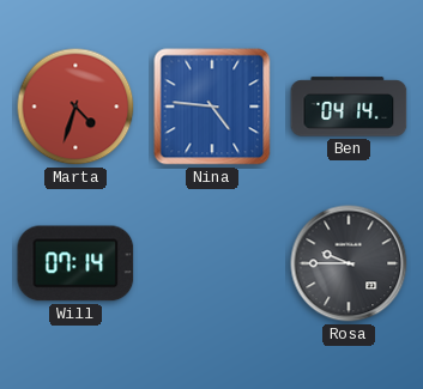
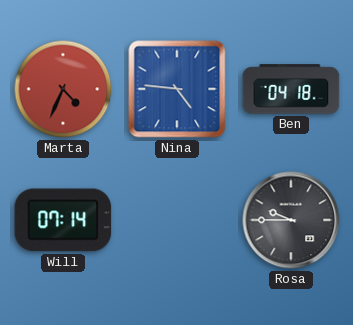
Marta: 4:33 -> 4:34 (63, 89)
Ben: 04:14 -> 04:18 (291, 89)
